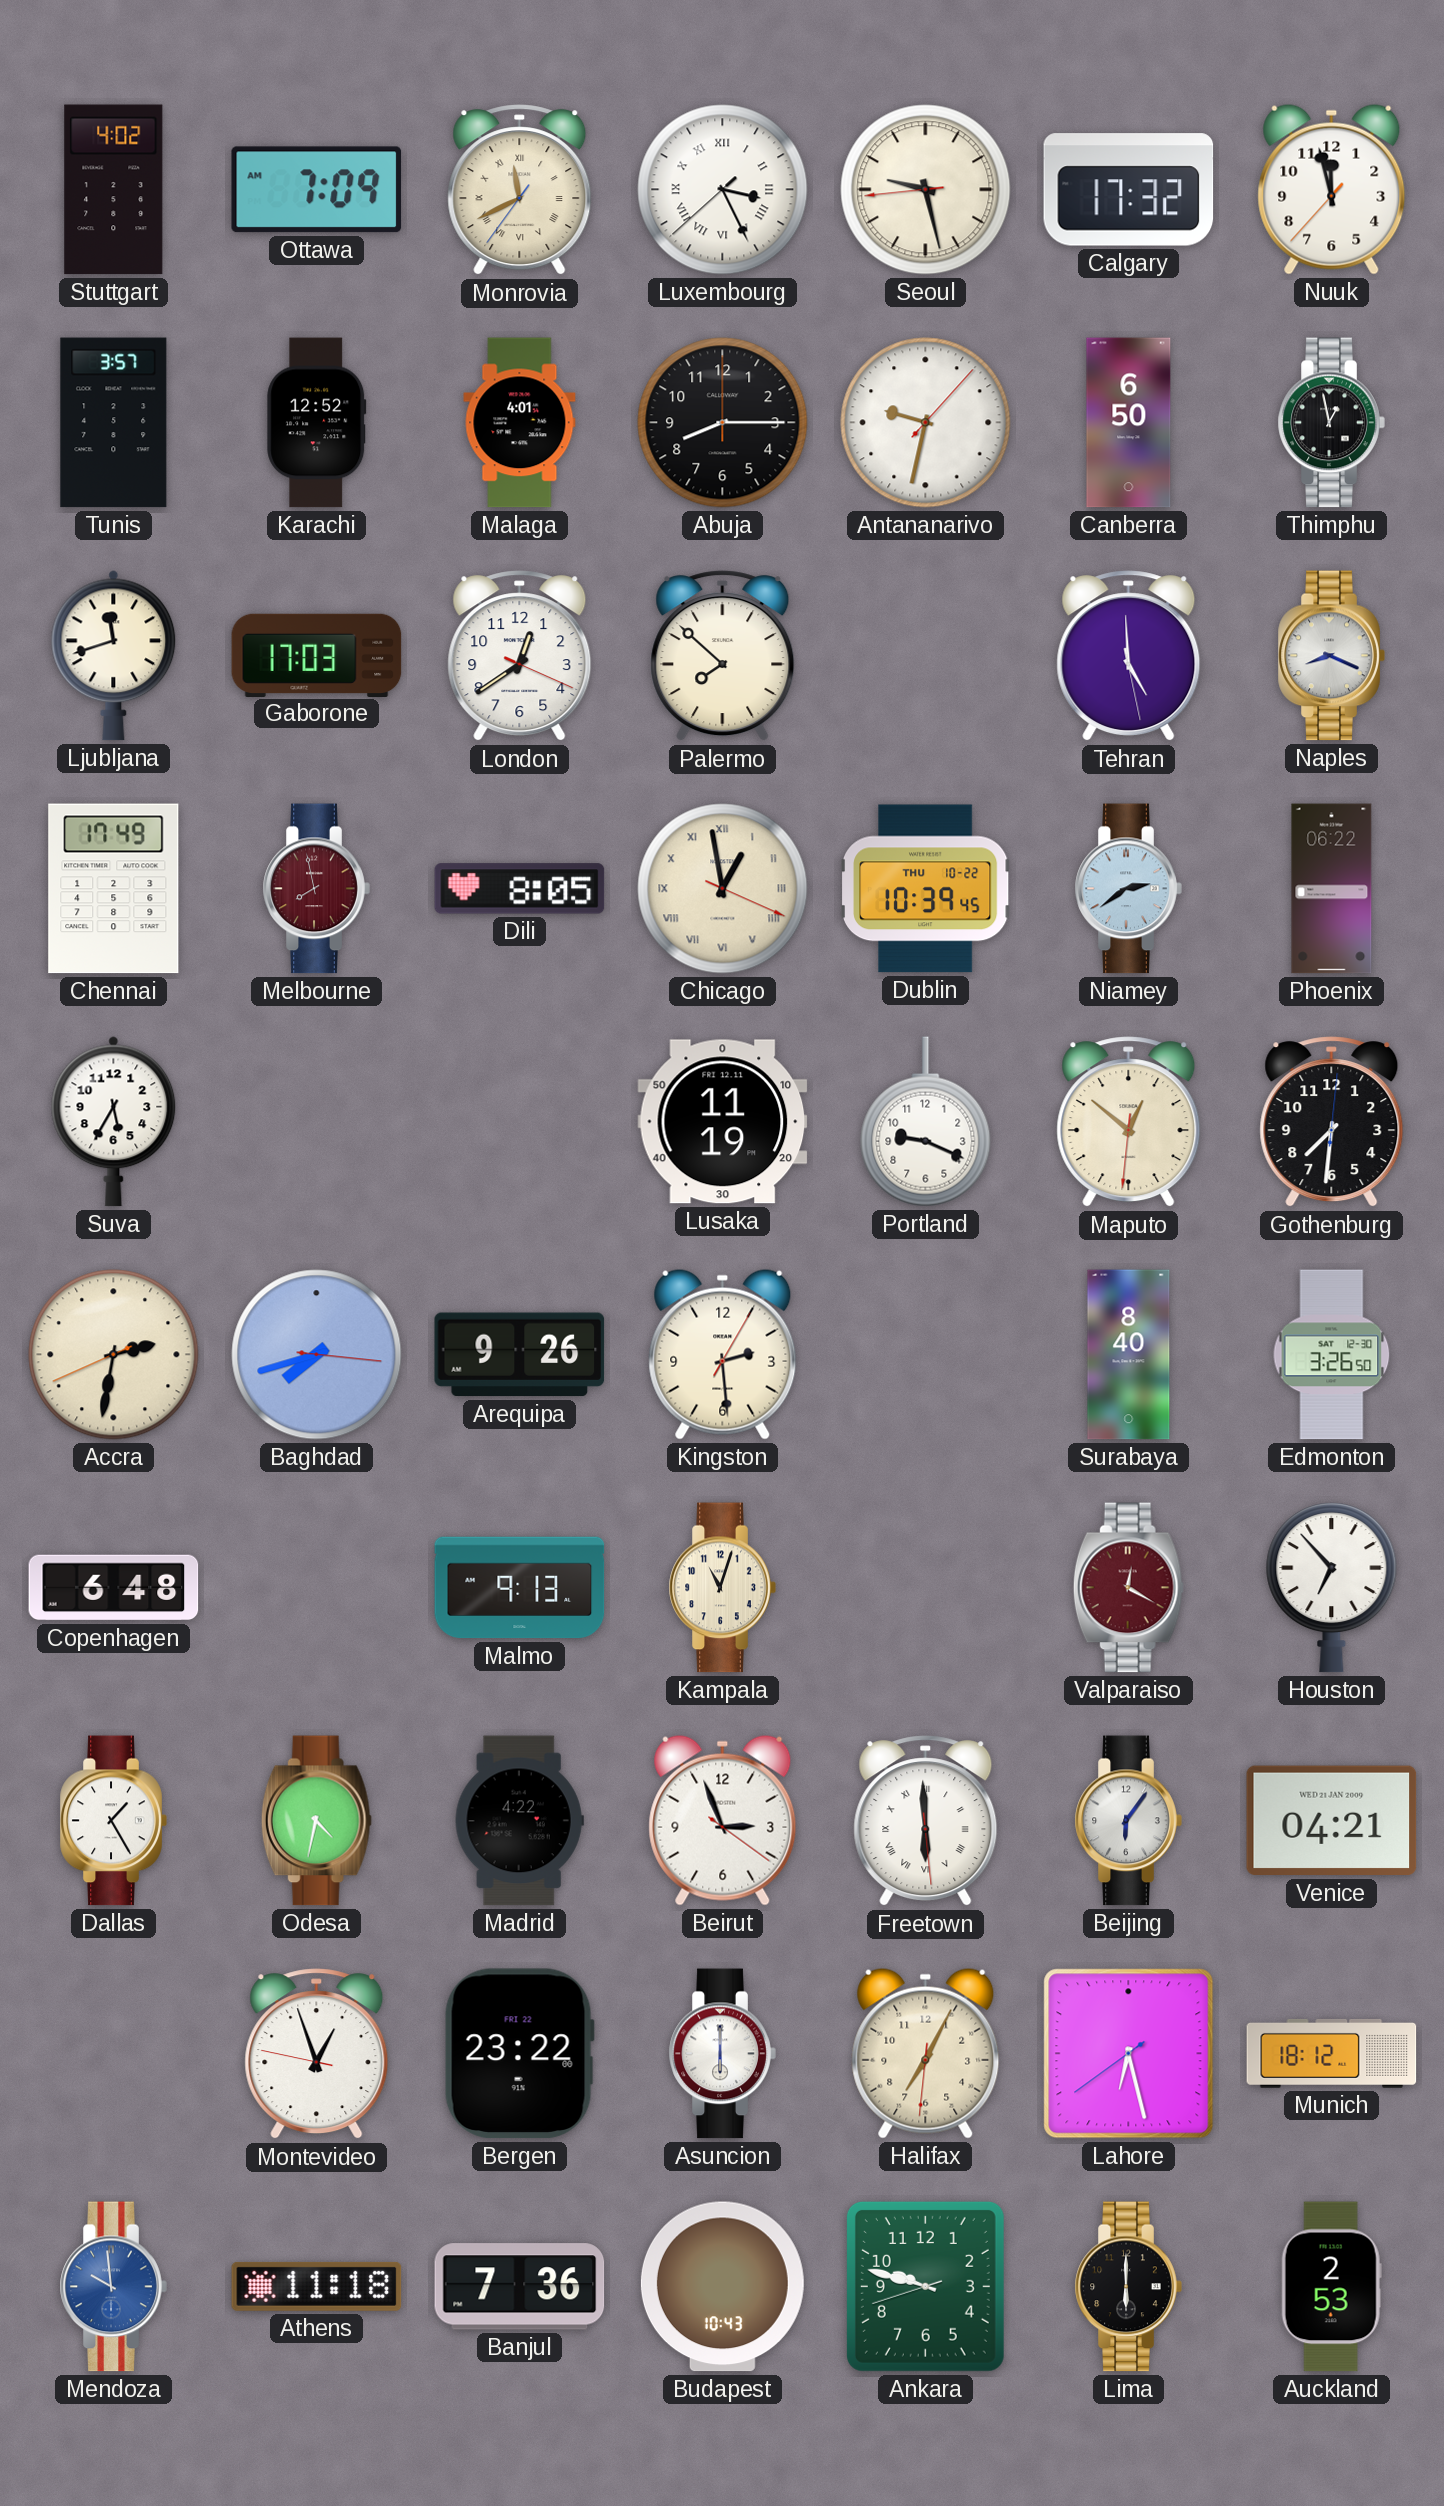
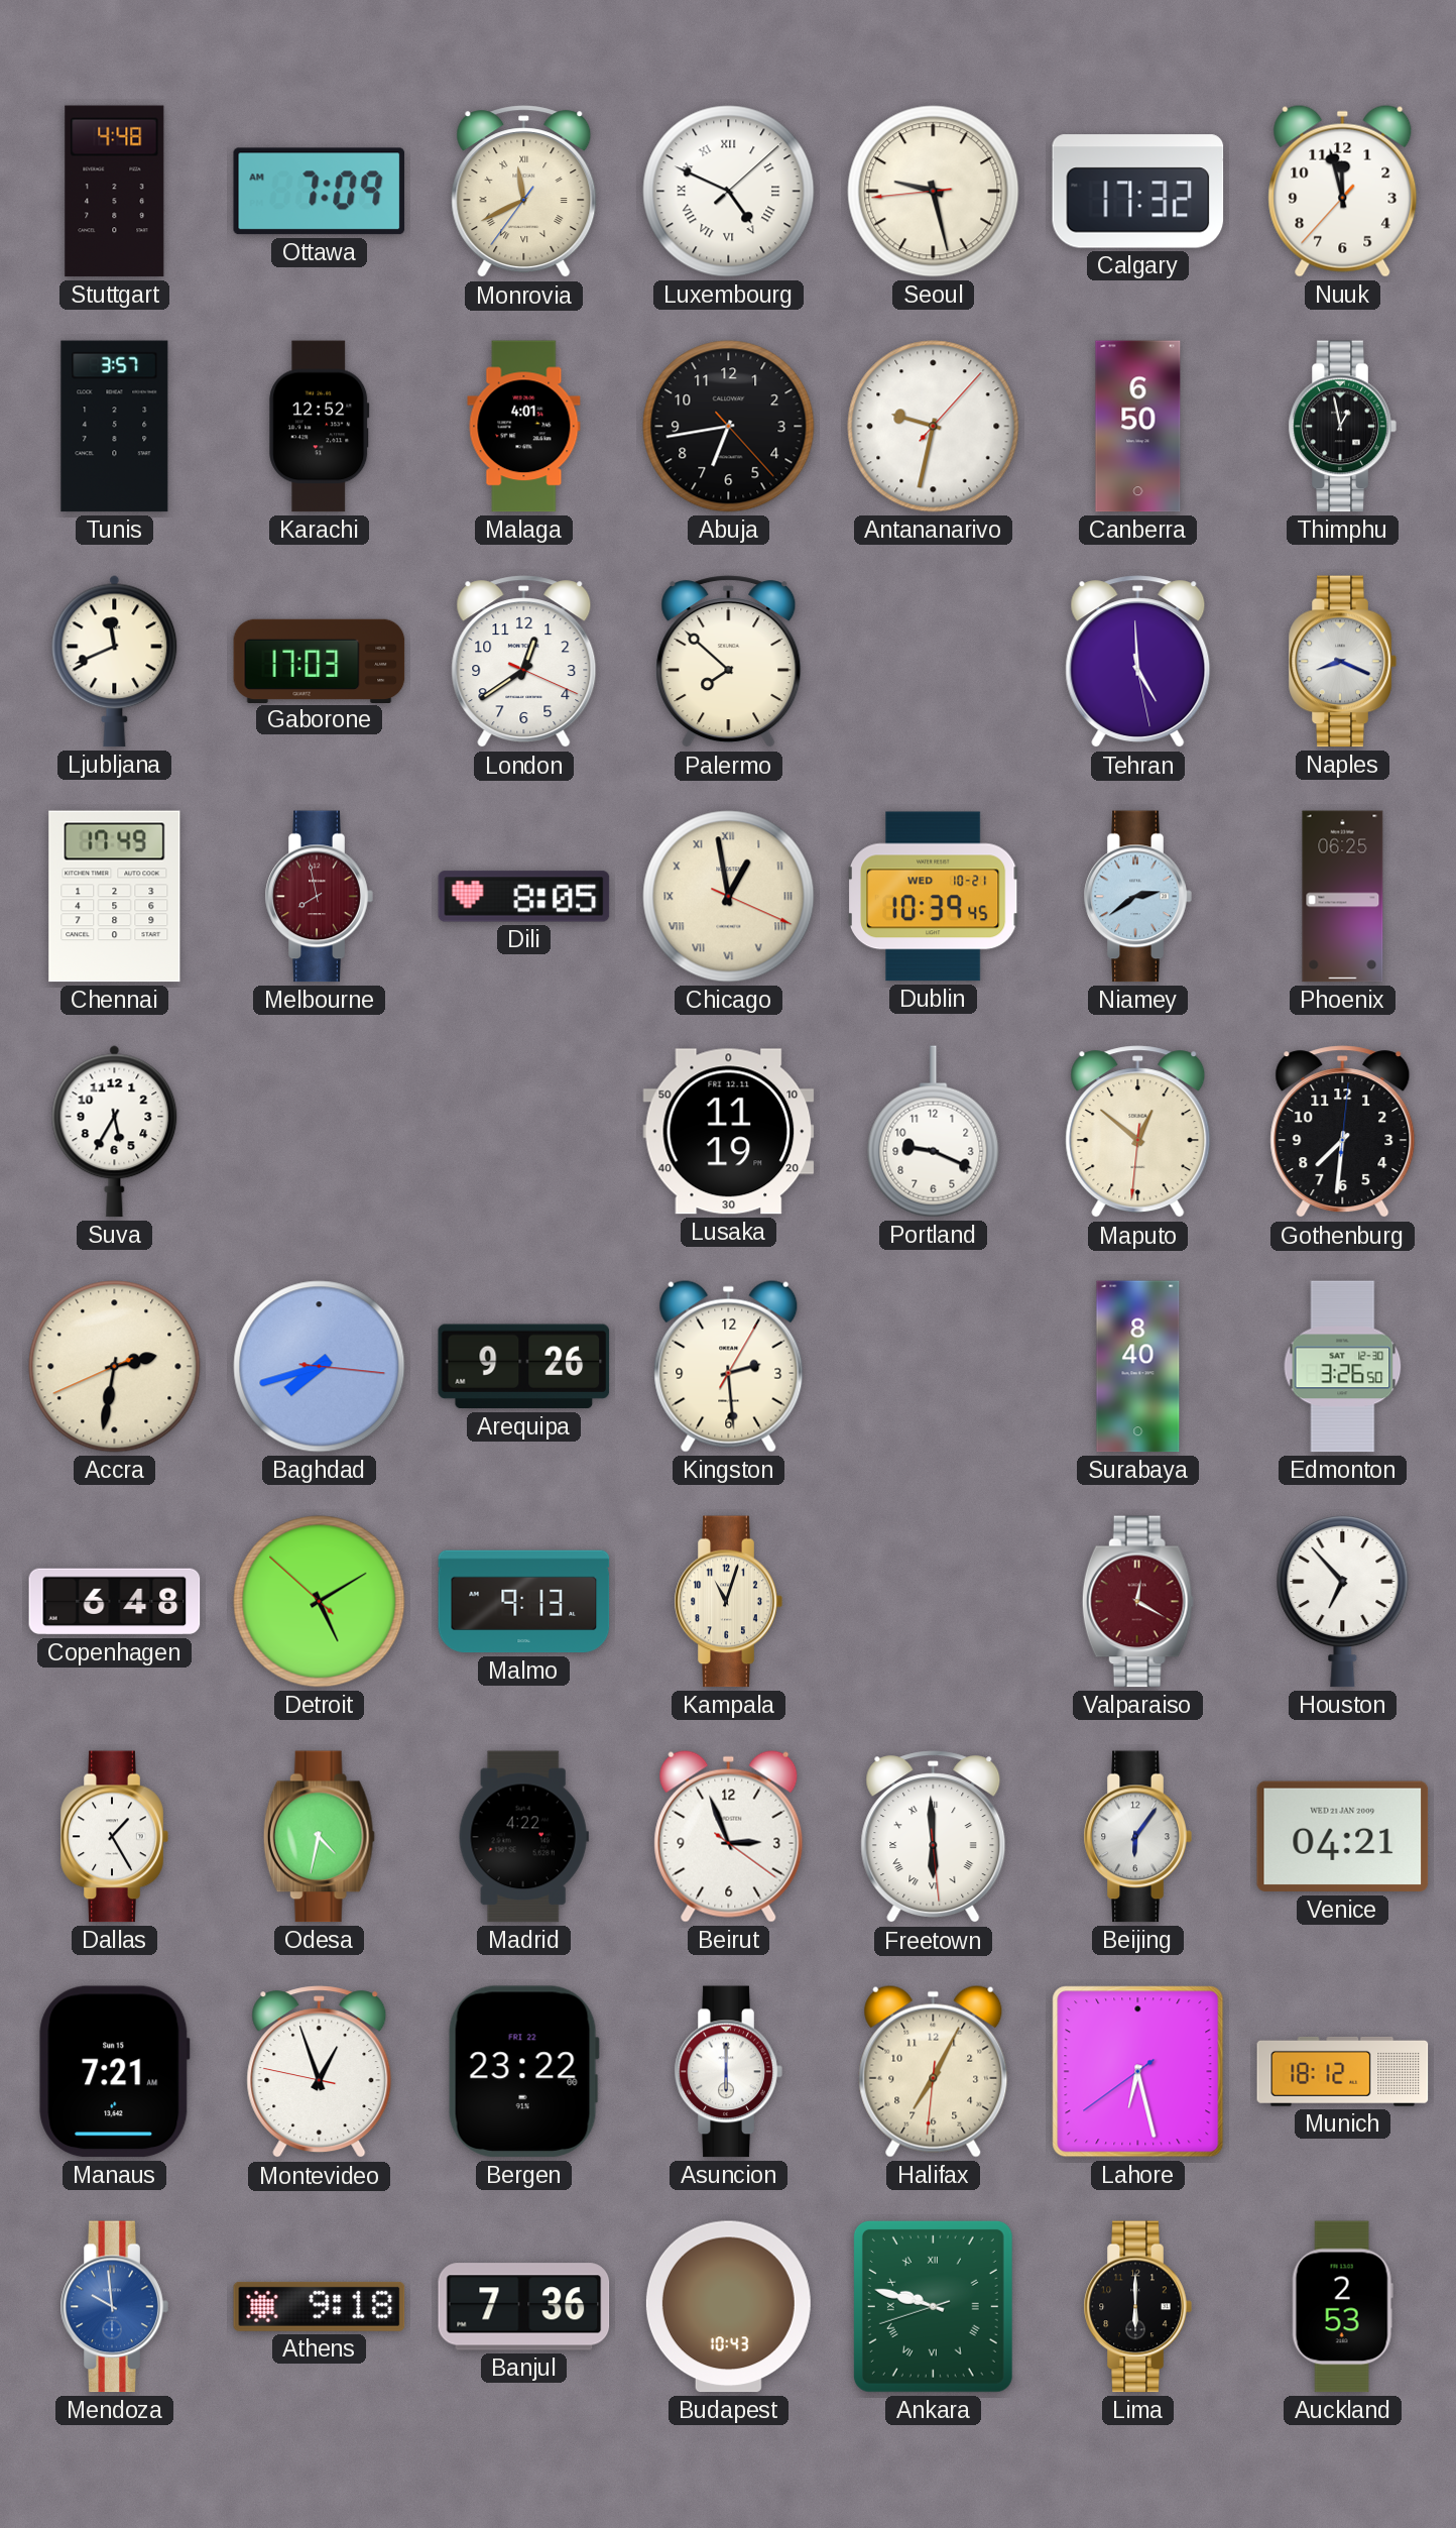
Stuttgart: 4:02 -> 4:48 (115, 192)
Luxembourg: 3:25 -> 4:49 (729, 192)
Abuja: 8:15 -> 6:43 (729, 427)
Ljubljana: 11:42 -> 11:41 (115, 662)
Dublin date: THU 10-22 -> WED 10-21 (934, 897)
Phoenix: 06:22 -> 06:25 (1343, 897)
Detroit: none -> 5:09 (320, 1602)
Manaus: none -> 7:21 (115, 2072)
Athens: 11:18 -> 9:18 (320, 2306)
Ankara numerals: Arabic -> Roman (933, 2306)
